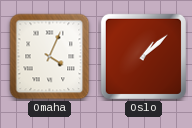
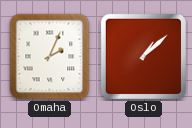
Omaha: 4:04 -> 2:04 (50, 57)
